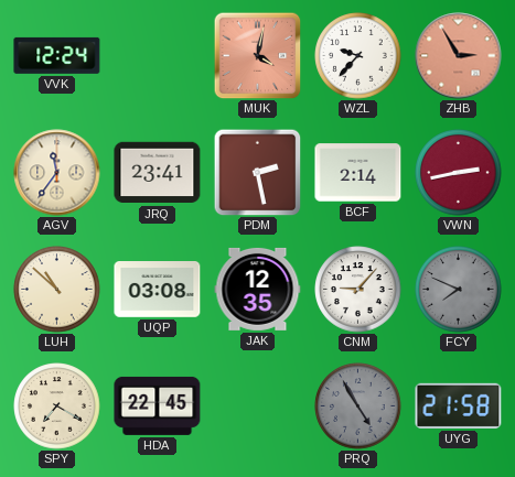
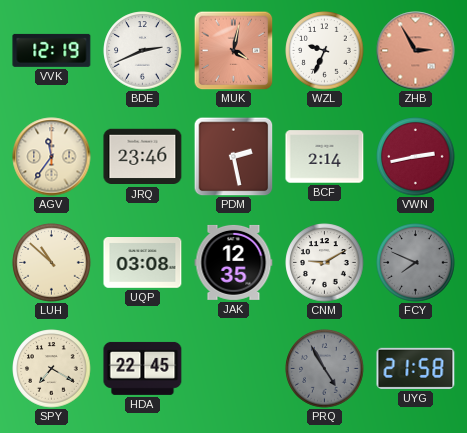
VVK: 12:24 -> 12:19 (52, 50)
BDE: none -> 2:41 (143, 51)
WZL: 9:37 -> 9:34 (325, 51)
JRQ: 23:41 -> 23:46 (143, 157)
CNM: 9:07 -> 9:10 (325, 263)
